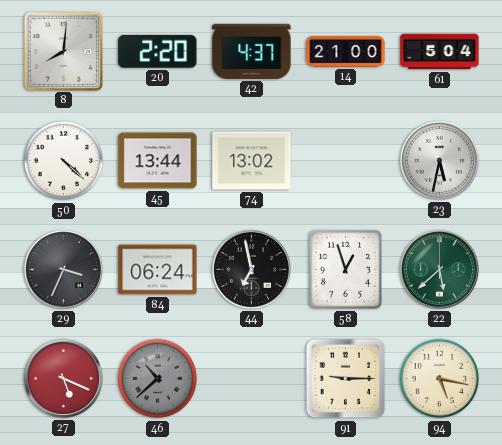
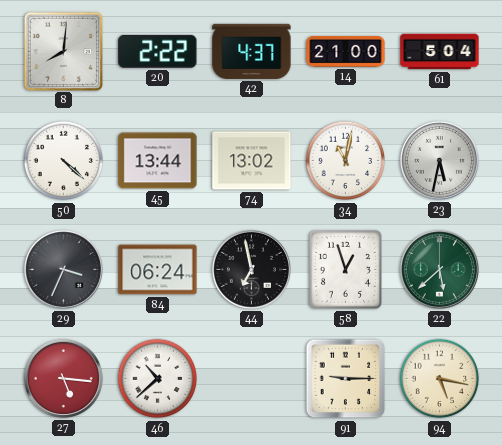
20: 2:20 -> 2:22 (158, 51)
34: none -> 11:02 (346, 161)
27: 5:19 -> 5:16 (63, 378)
46 dial: grey -> white (158, 379)
